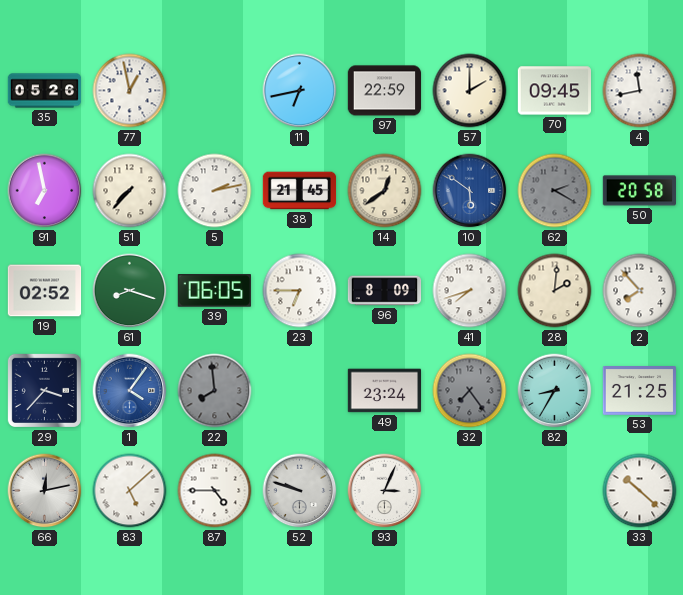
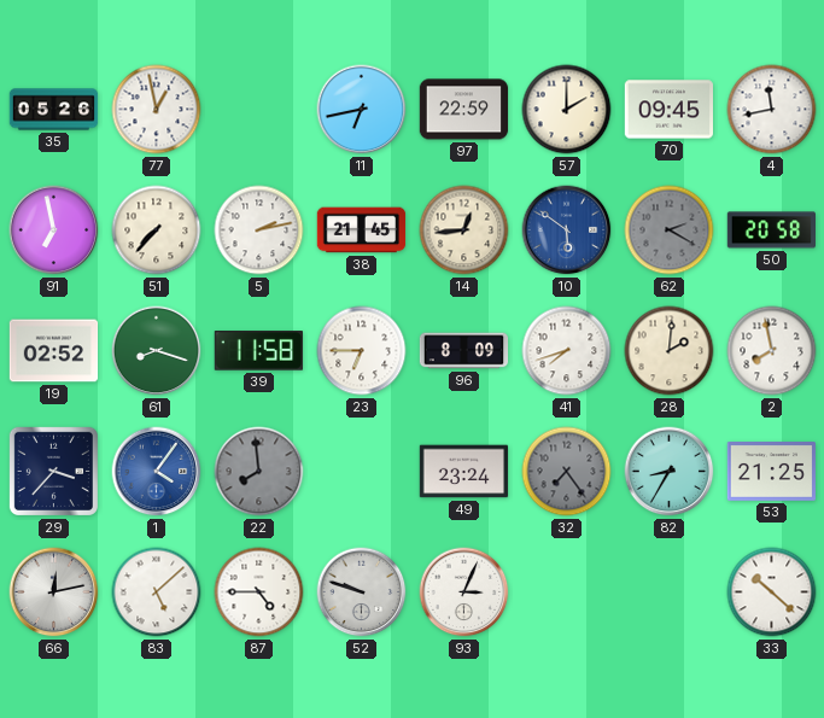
14: 12:39 -> 12:44 (464, 230)
39: 06:05 -> 11:58 (258, 351)
2: 7:53 -> 7:58 (772, 351)
